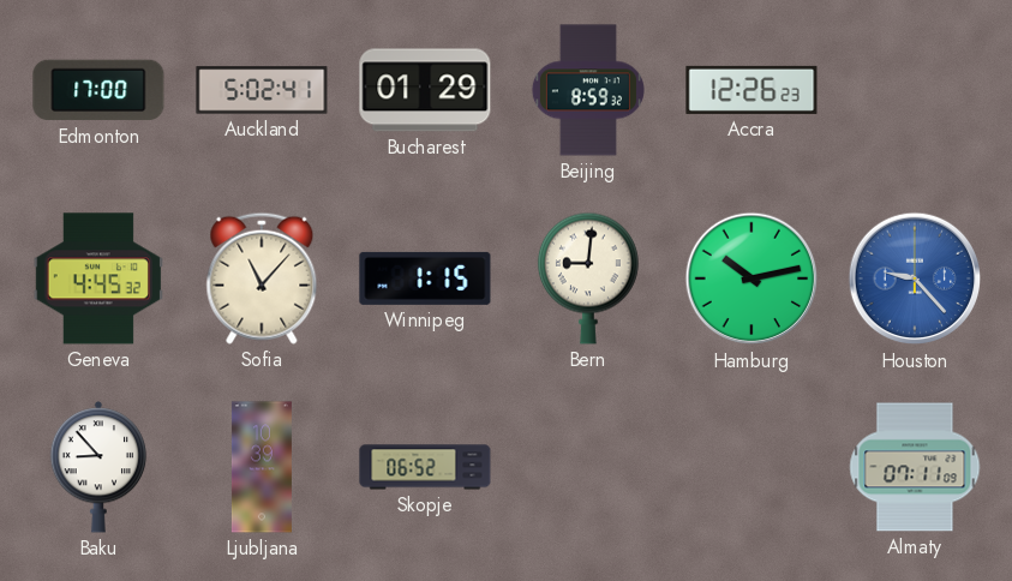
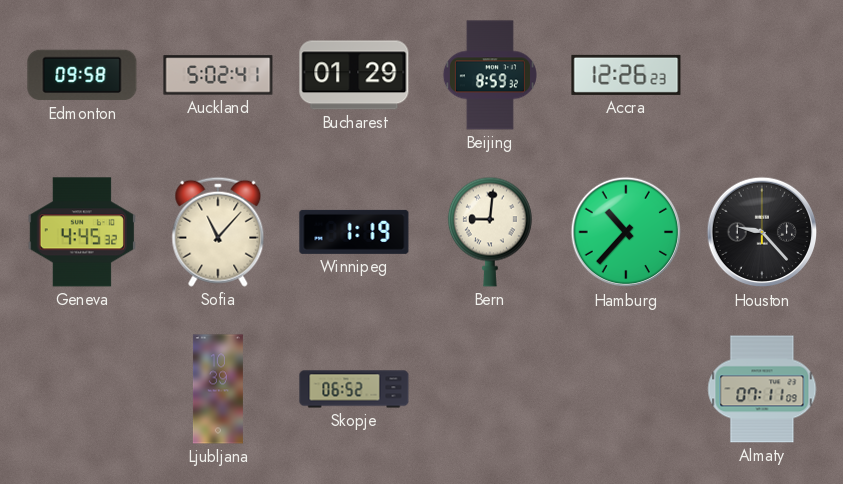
Edmonton: 17:00 -> 09:58 (82, 75)
Winnipeg: 1:15 -> 1:19 (354, 232)
Hamburg: 10:13 -> 10:37 (626, 232)
Houston dial: blue -> black (762, 232)
Baku: 8:53 -> none (98, 467)
